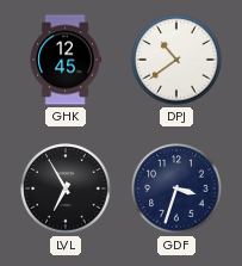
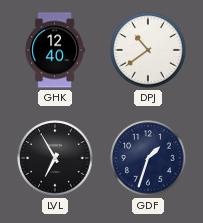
GHK: 12:45 -> 12:40 (55, 50)
GDF: 3:33 -> 1:33 (148, 158)
